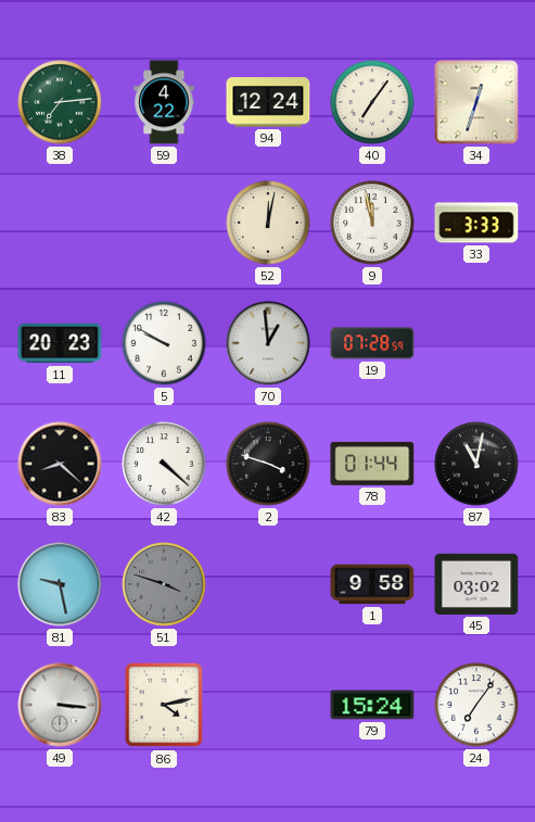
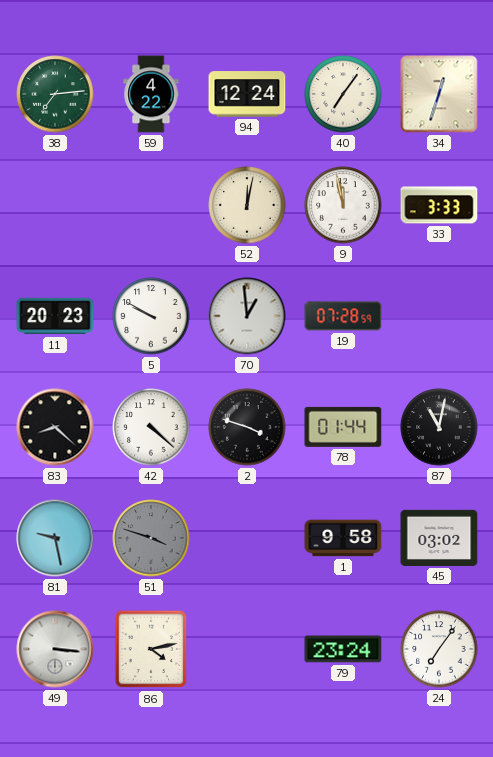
79: 15:24 -> 23:24 (343, 649)
